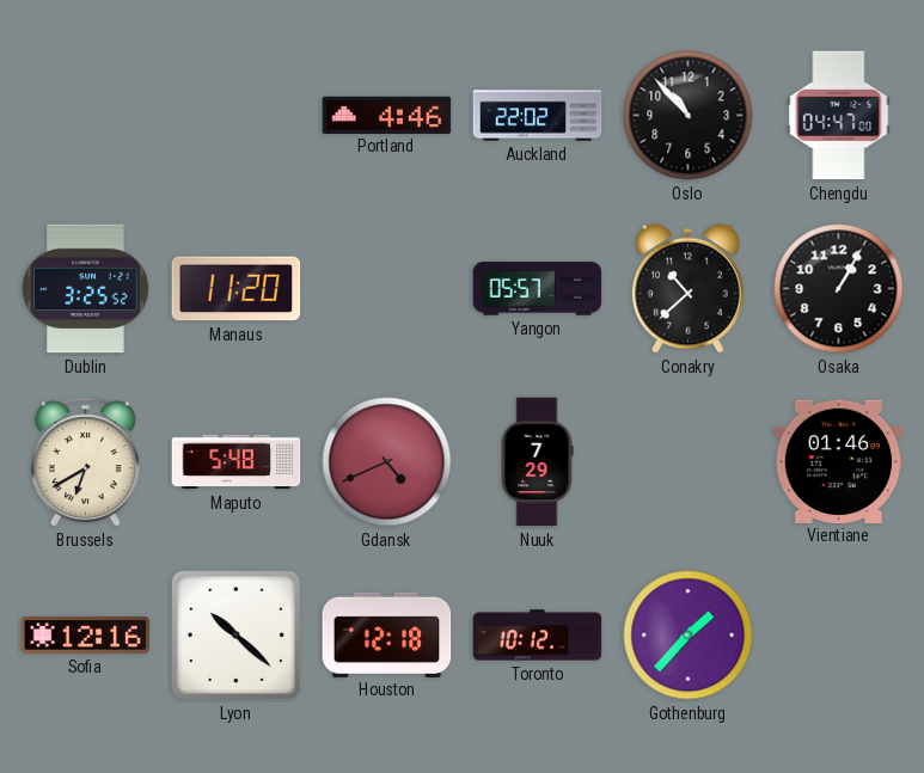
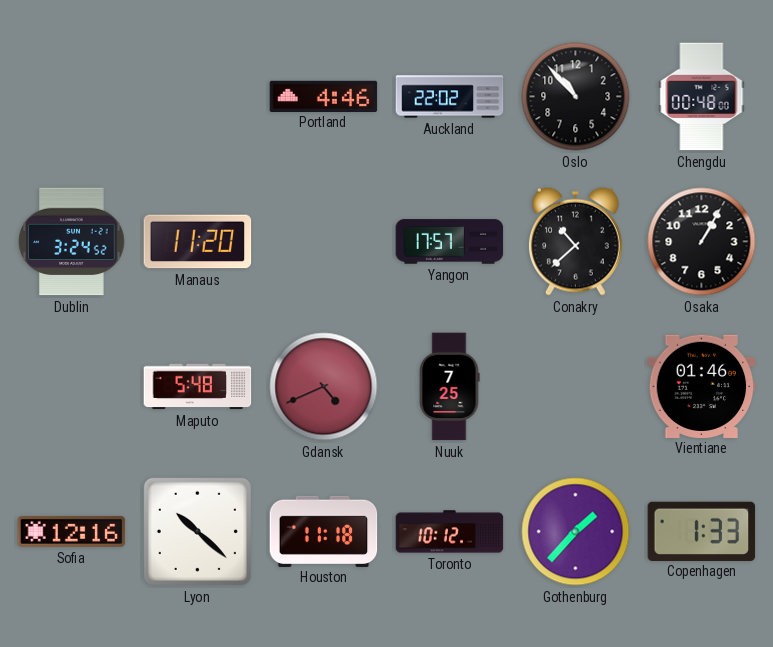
Chengdu: 04:47 -> 00:48 (702, 97)
Dublin: 3:25 -> 3:24 (72, 242)
Yangon: 05:57 -> 17:57 (450, 242)
Brussels: 6:40 -> none (85, 462)
Nuuk: 7:29 -> 7:25 (449, 387)
Houston: 12:18 -> 11:18 (324, 531)
Copenhagen: none -> 1:33 (702, 531)
